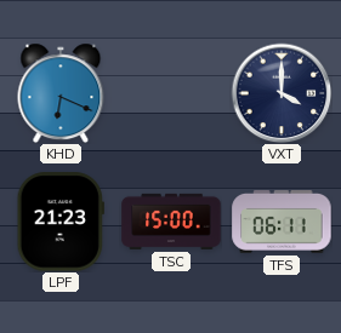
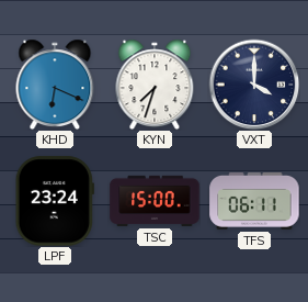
KYN: none -> 7:33 (155, 85)
LPF: 21:23 -> 23:24 (55, 201)
